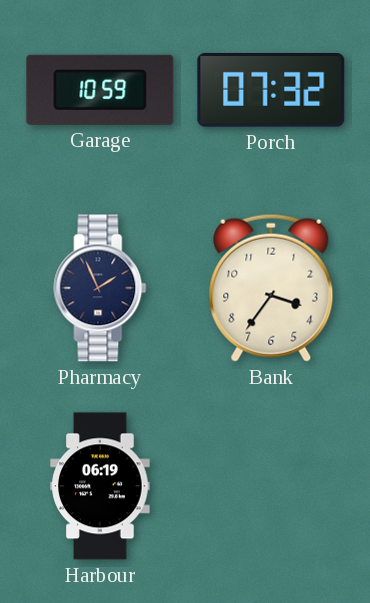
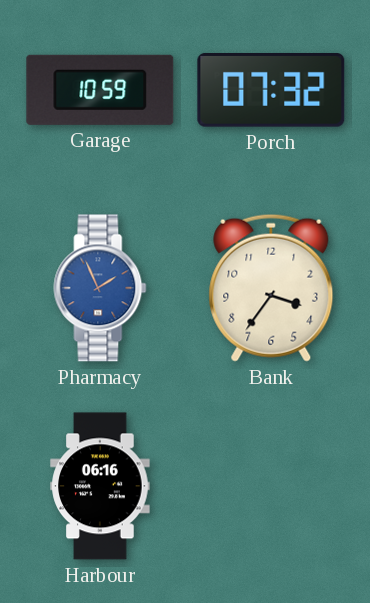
Pharmacy dial: navy -> blue (100, 288)
Harbour: 06:19 -> 06:16 (100, 486)
